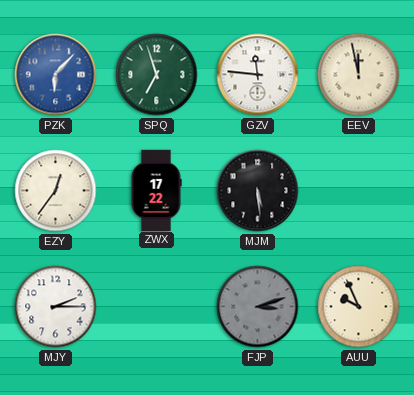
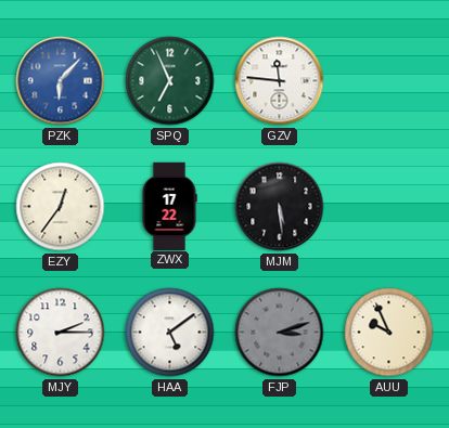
SPQ: 6:57 -> 6:56 (170, 81)
EEV: 11:58 -> none (359, 75)
HAA: none -> 5:09 (170, 333)
